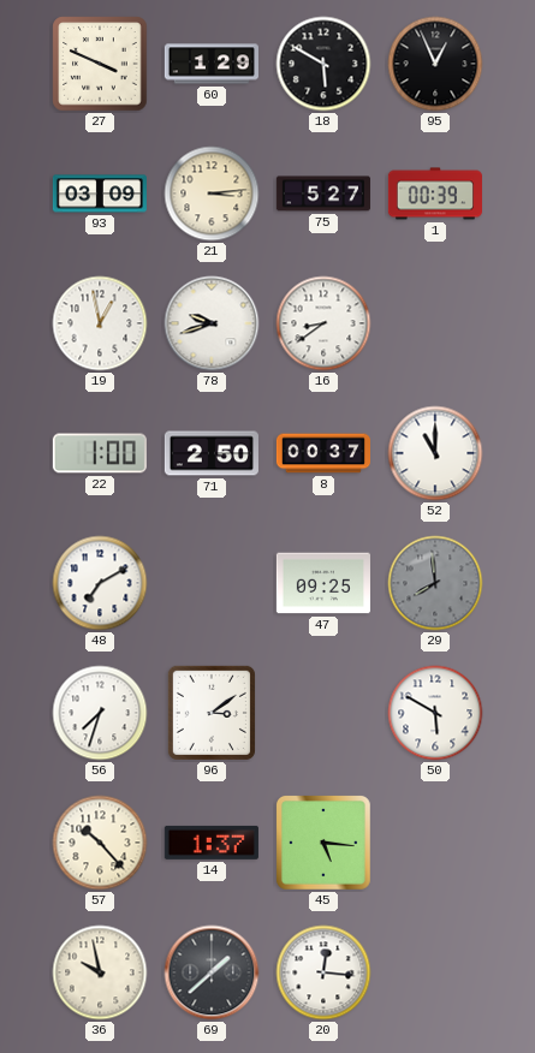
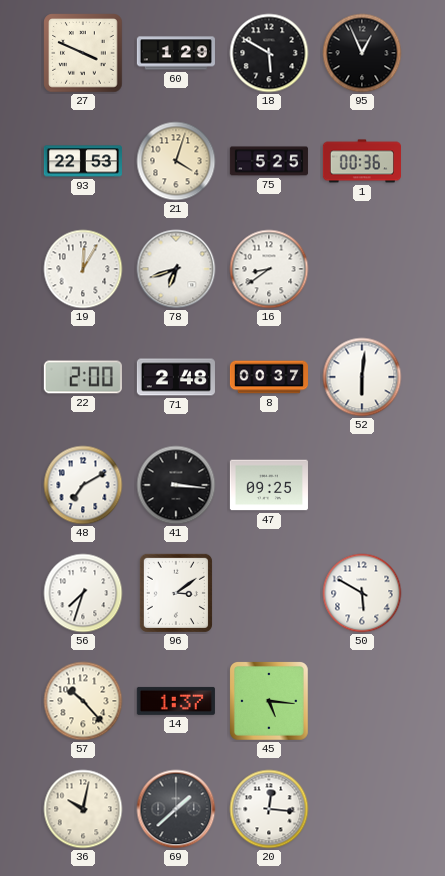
93: 03:09 -> 22:53 (83, 161)
21: 3:14 -> 4:03 (176, 161)
75: 5:27 -> 5:25 (269, 161)
1: 00:39 -> 00:36 (362, 161)
19: 12:58 -> 12:05 (83, 269)
78: 9:42 -> 6:42 (176, 269)
22: 1:00 -> 2:00 (83, 377)
71: 2:50 -> 2:48 (176, 377)
52: 11:00 -> 6:01 (362, 377)
41: none -> 3:16 (176, 485)
29: 7:59 -> none (435, 583)
36: 9:58 -> 10:02 (83, 809)
